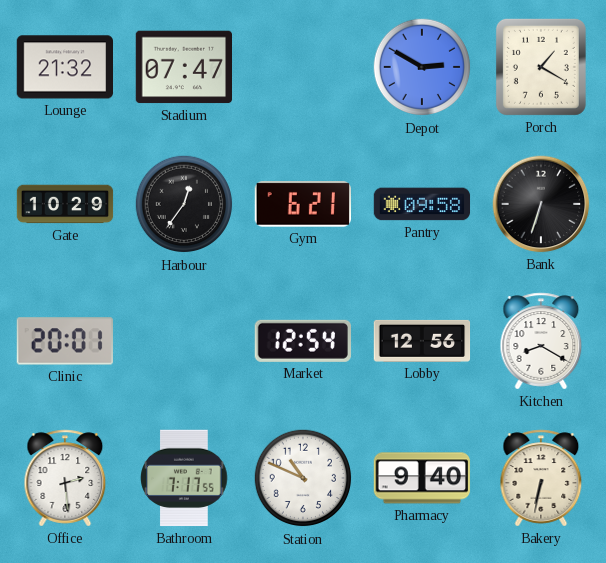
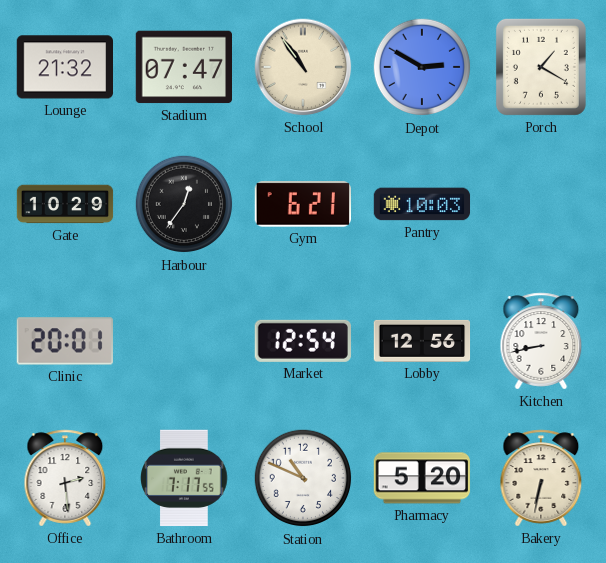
School: none -> 10:54 (303, 67)
Pantry: 09:58 -> 10:03 (422, 204)
Bank: 6:33 -> none (541, 204)
Kitchen: 8:20 -> 8:43 (541, 341)
Pharmacy: 9:40 -> 5:20 (422, 478)
